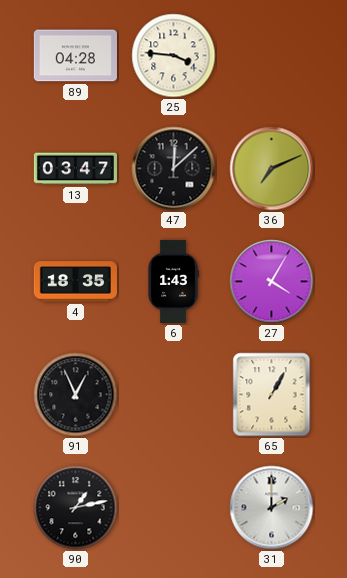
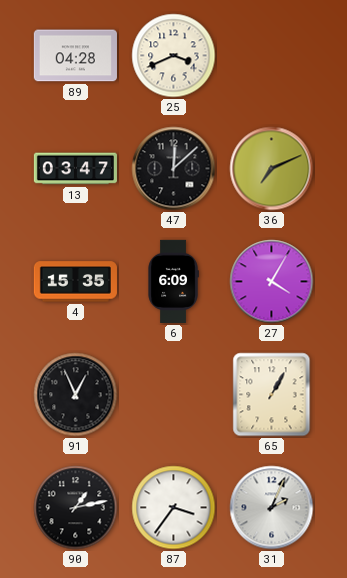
25: 3:46 -> 3:41 (174, 56)
4: 18:35 -> 15:35 (75, 282)
6: 1:43 -> 6:09 (173, 281)
87: none -> 3:36 (174, 508)
31: 2:00 -> 2:04 (272, 508)
